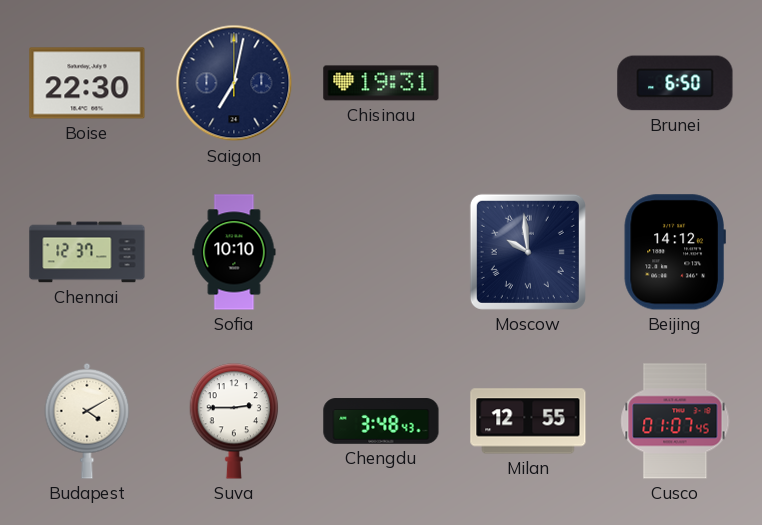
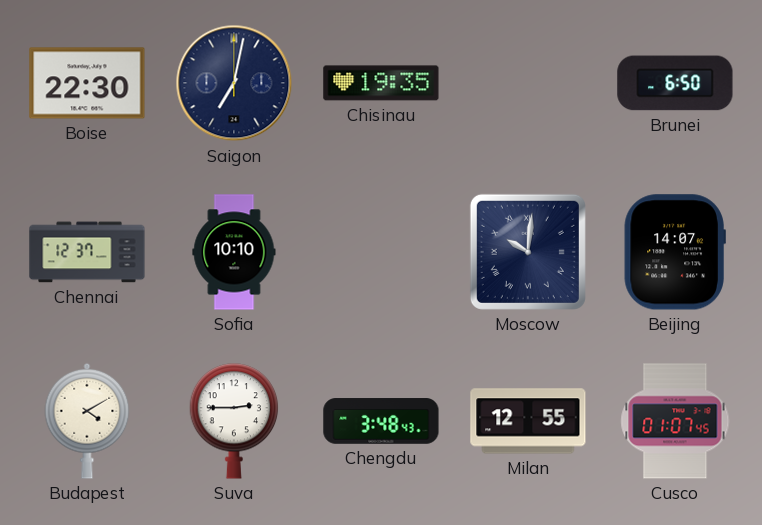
Chisinau: 19:31 -> 19:35 (381, 83)
Moscow: 9:59 -> 10:01 (528, 252)
Beijing: 14:12 -> 14:07 (675, 252)
